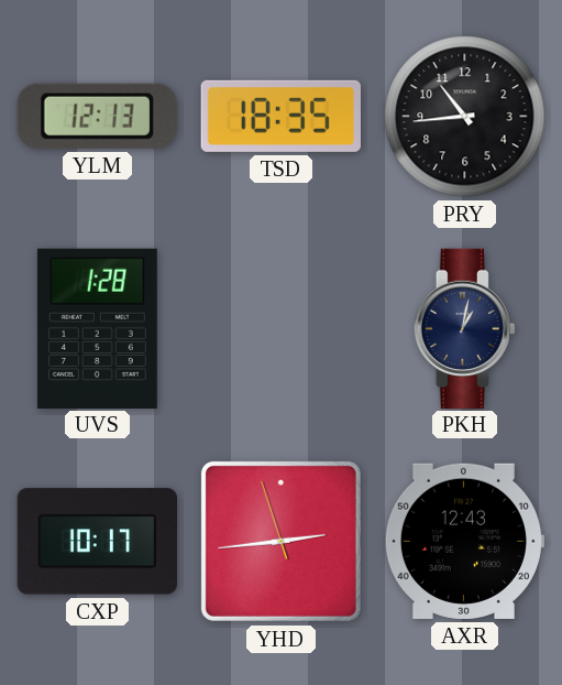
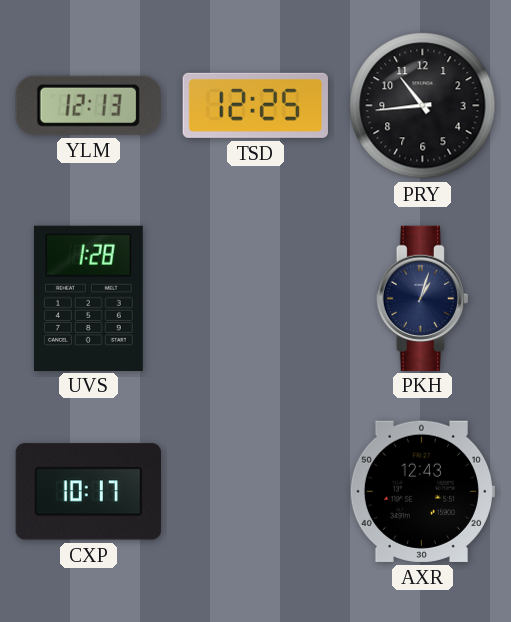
TSD: 18:35 -> 12:25 (255, 105)
PKH: 1:02 -> 1:03 (422, 298)
YHD: 2:43 -> none (280, 541)
